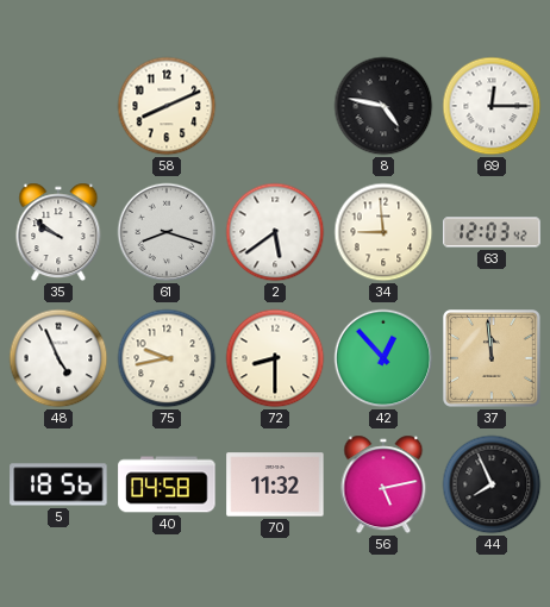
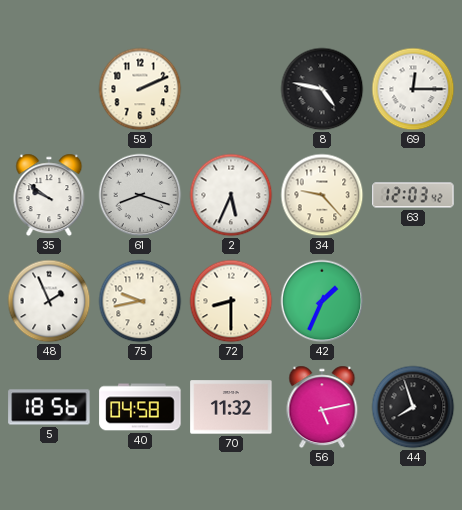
58: 8:11 -> 2:11 (140, 89)
2: 5:39 -> 5:34 (231, 195)
34: 8:59 -> 9:23 (322, 195)
48: 4:56 -> 1:56 (49, 301)
42: 12:53 -> 1:34 (322, 301)
37: 11:59 -> none (493, 359)
44: 7:56 -> 7:57 (413, 407)
